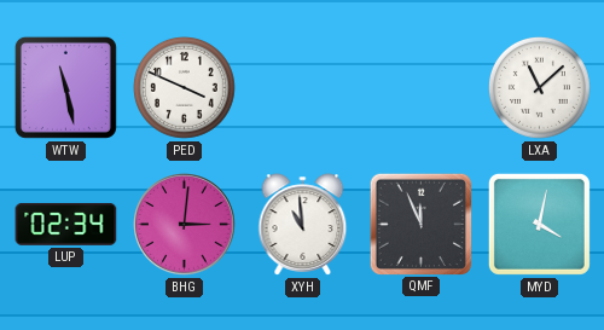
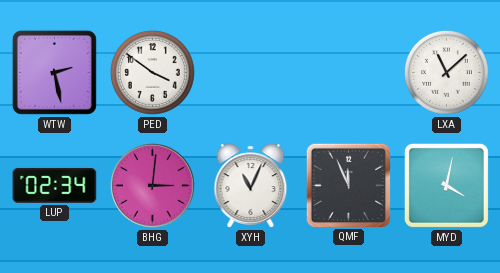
WTW: 11:28 -> 2:28 (54, 72)
PED: 3:49 -> 3:51 (153, 73)
XYH: 10:59 -> 11:04 (251, 186)
